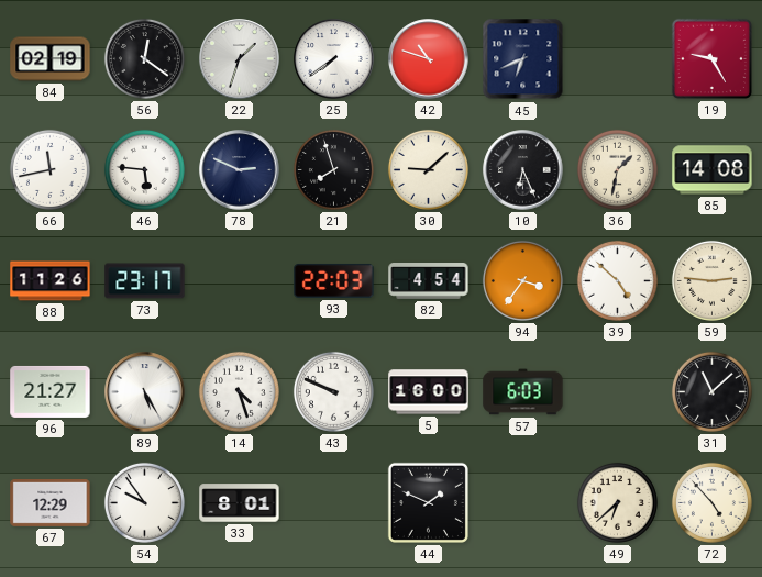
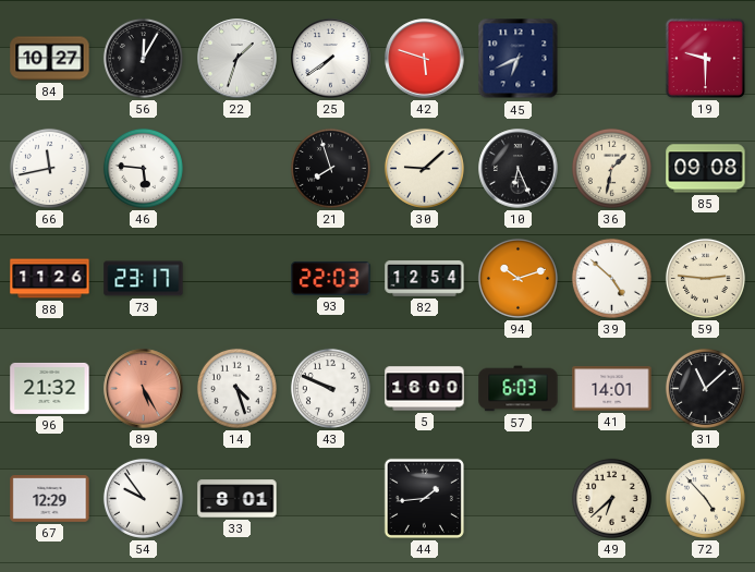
84: 02:19 -> 10:27 (50, 59)
56: 12:21 -> 12:05 (143, 58)
42: 10:48 -> 5:48 (425, 59)
19: 9:25 -> 9:30 (705, 58)
78: 2:49 -> none (240, 170)
85: 14:08 -> 09:08 (706, 169)
82: 4:54 -> 12:54 (425, 279)
94: 3:36 -> 10:12 (517, 278)
96: 21:27 -> 21:32 (50, 388)
89 dial: white -> salmon (144, 389)
41: none -> 14:01 (612, 389)
44: 1:49 -> 1:44 (424, 498)
